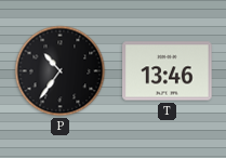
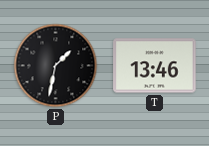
P: 10:36 -> 1:32 (56, 66)
